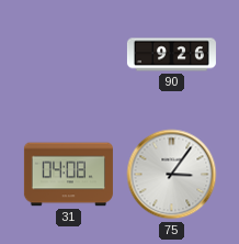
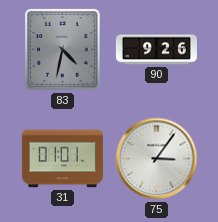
83: none -> 4:32 (63, 50)
31: 04:08 -> 01:01 (62, 159)
